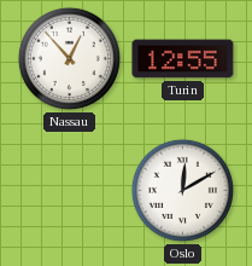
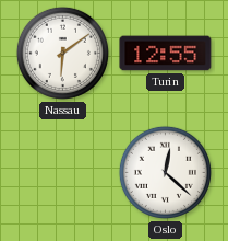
Nassau: 12:53 -> 6:09 (62, 53)
Oslo: 12:10 -> 12:22 (165, 172)
